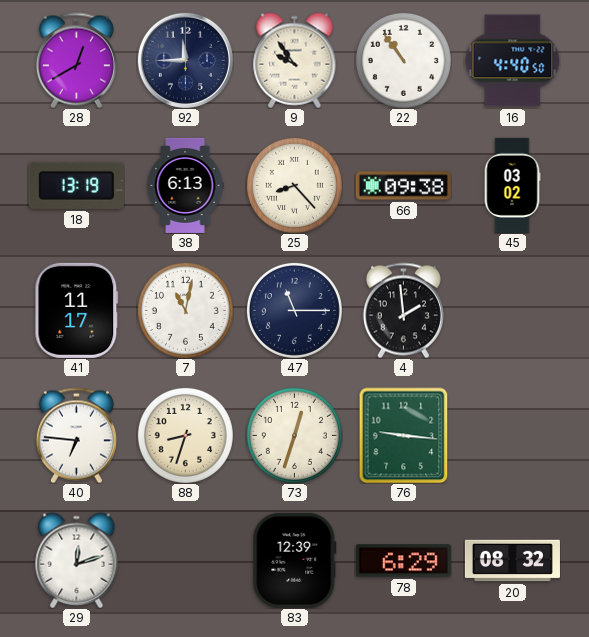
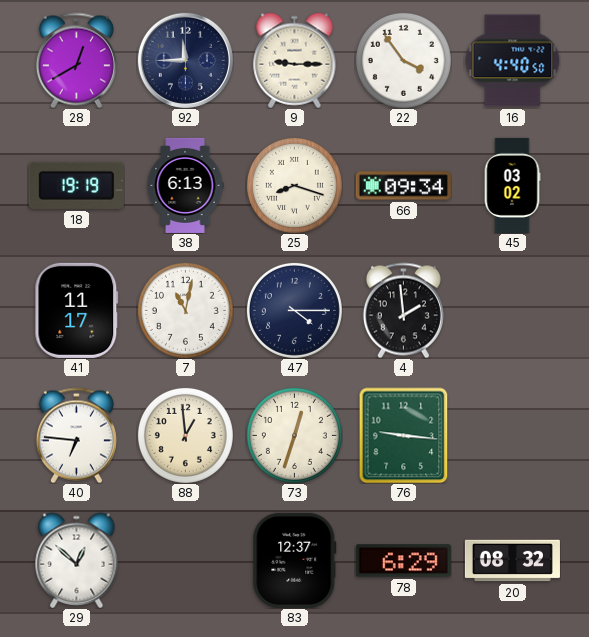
9: 9:54 -> 9:15 (295, 60)
22: 10:54 -> 3:54 (403, 60)
18: 13:19 -> 19:19 (76, 185)
25: 8:23 -> 8:18 (294, 185)
66: 09:38 -> 09:34 (403, 186)
47: 11:15 -> 4:15 (294, 310)
88: 8:33 -> 12:59 (185, 435)
29: 12:12 -> 12:52 (77, 560)
83: 12:39 -> 12:37 (295, 560)
